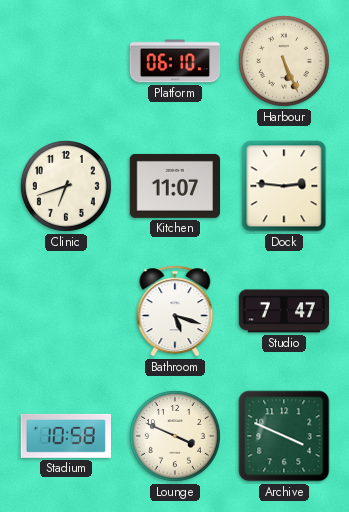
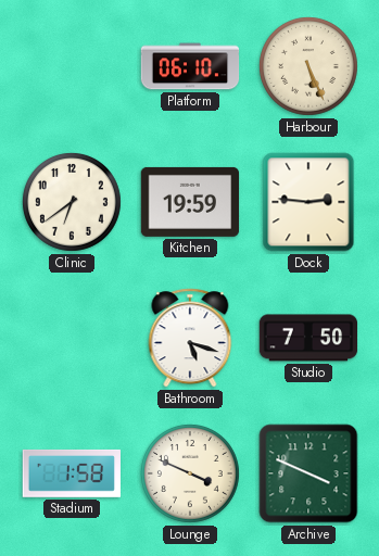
Clinic: 6:42 -> 6:39 (72, 202)
Kitchen: 11:07 -> 19:59 (190, 202)
Studio: 7:47 -> 7:50 (308, 338)
Stadium: 10:58 -> 1:58 (71, 473)
